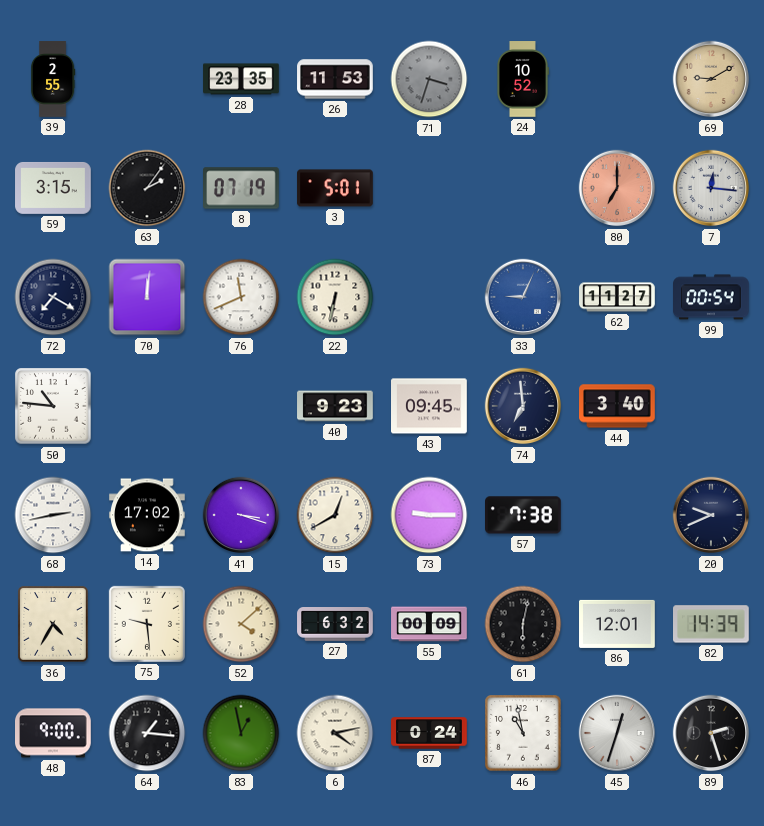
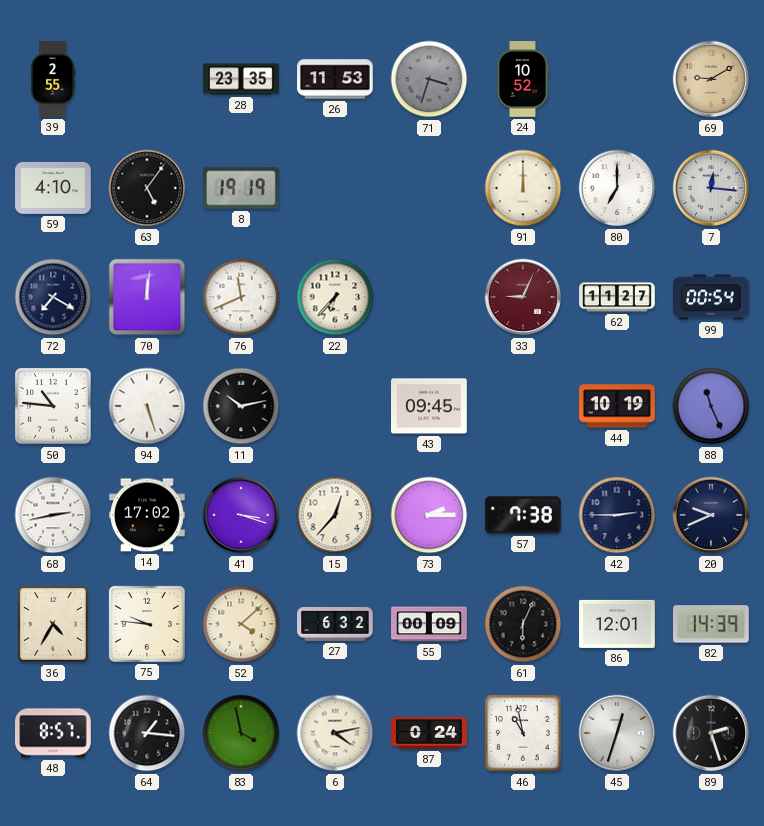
59: 3:15 -> 4:10 (53, 188)
63: 2:06 -> 5:06 (147, 188)
8: 07:19 -> 19:19 (242, 188)
3: 5:01 -> none (335, 188)
91: none -> 12:00 (523, 188)
80 dial: salmon -> white (617, 188)
22: 6:32 -> 6:37 (335, 297)
33 dial: blue -> burgundy (523, 297)
94: none -> 5:27 (147, 406)
11: none -> 10:13 (241, 406)
40: 9:23 -> none (335, 406)
74: 6:59 -> none (523, 406)
44: 3:40 -> 10:19 (617, 406)
88: none -> 11:26 (711, 406)
15: 12:40 -> 12:37 (335, 515)
73: 9:15 -> 2:15 (429, 515)
42: none -> 2:45 (617, 515)
75: 9:29 -> 9:46 (147, 624)
61: 6:02 -> 6:04 (523, 624)
48: 9:00 -> 8:57 (54, 733)
83: 12:58 -> 3:58 (241, 733)
